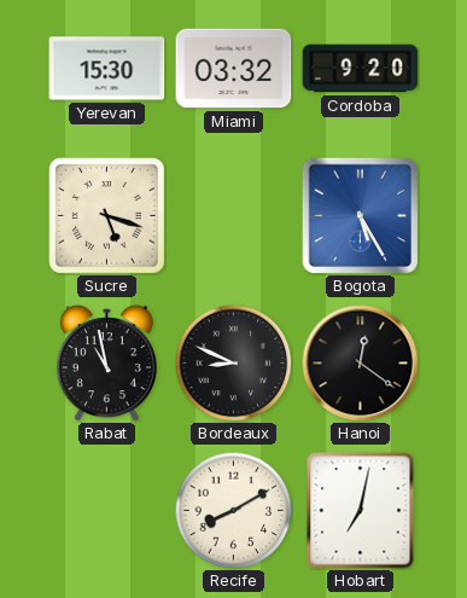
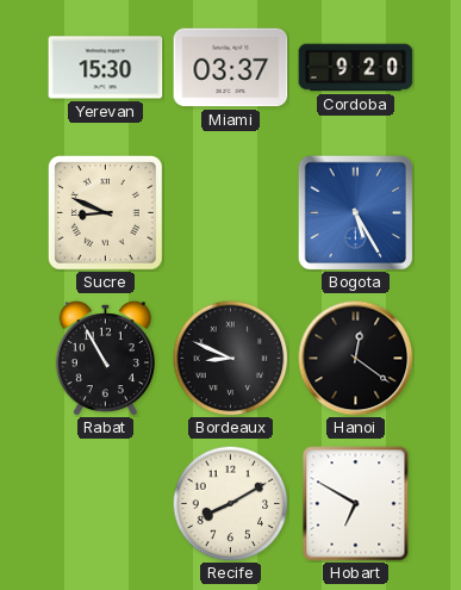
Miami: 03:32 -> 03:37 (231, 68)
Sucre: 5:18 -> 8:49 (106, 213)
Rabat: 10:58 -> 10:55 (105, 359)
Hobart: 7:02 -> 6:50 (356, 504)
